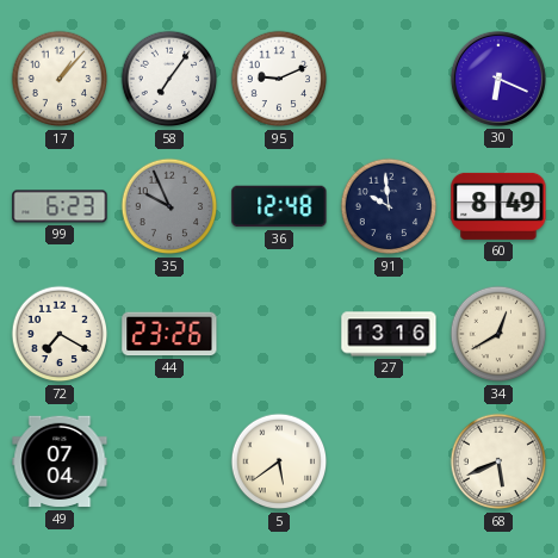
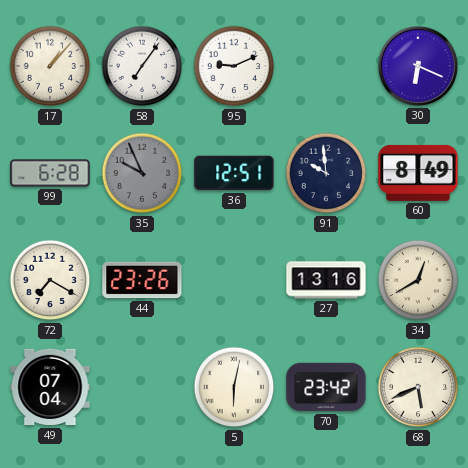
99: 6:23 -> 6:28 (50, 173)
36: 12:48 -> 12:51 (234, 173)
5: 5:39 -> 6:02 (234, 387)
70: none -> 23:42 (326, 387)
